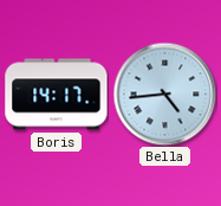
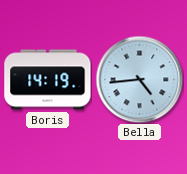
Boris: 14:17 -> 14:19 (48, 80)
